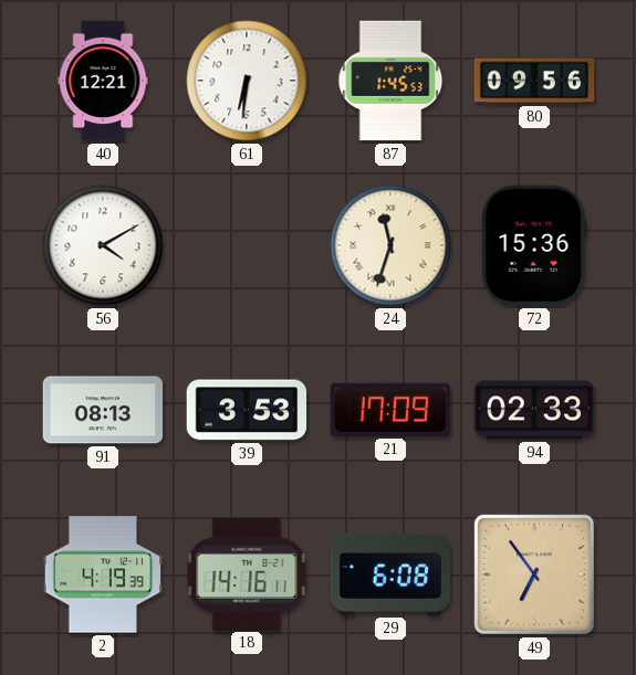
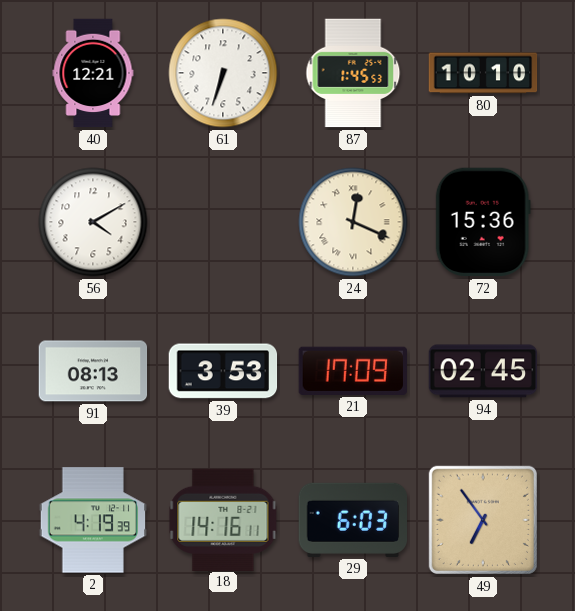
61: 6:31 -> 6:33 (223, 73)
80: 09:56 -> 10:10 (483, 73)
24: 11:33 -> 12:19 (353, 222)
94: 02:33 -> 02:45 (483, 371)
29: 6:08 -> 6:03 (353, 520)
